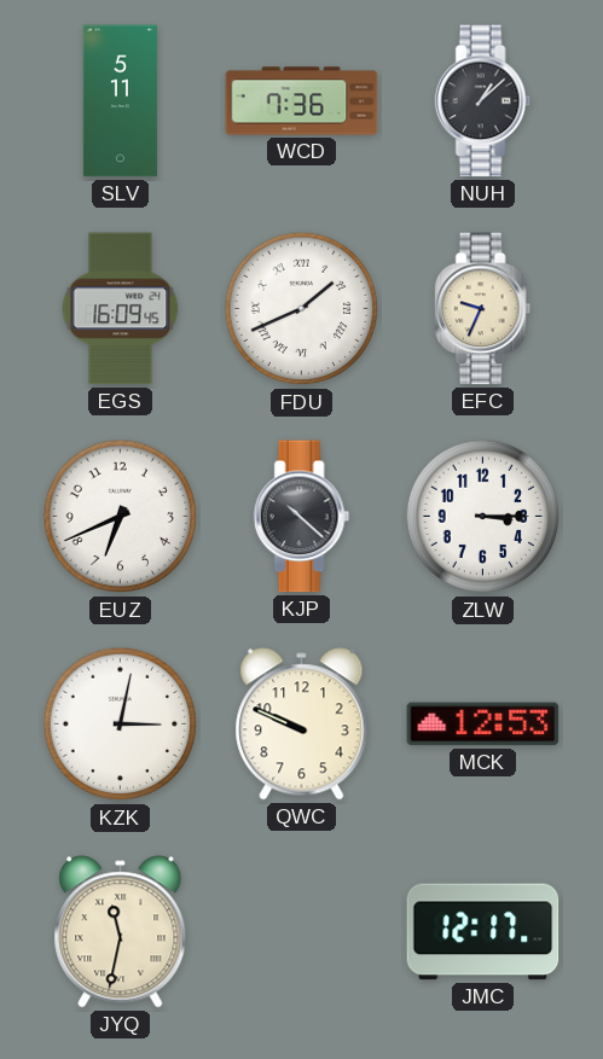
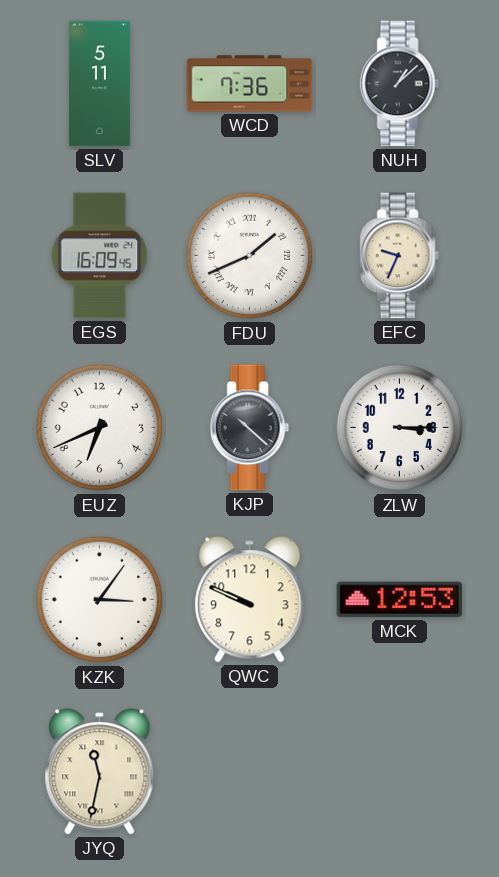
KZK: 3:02 -> 3:06 (100, 600)
JMC: 12:17 -> none (483, 932)
